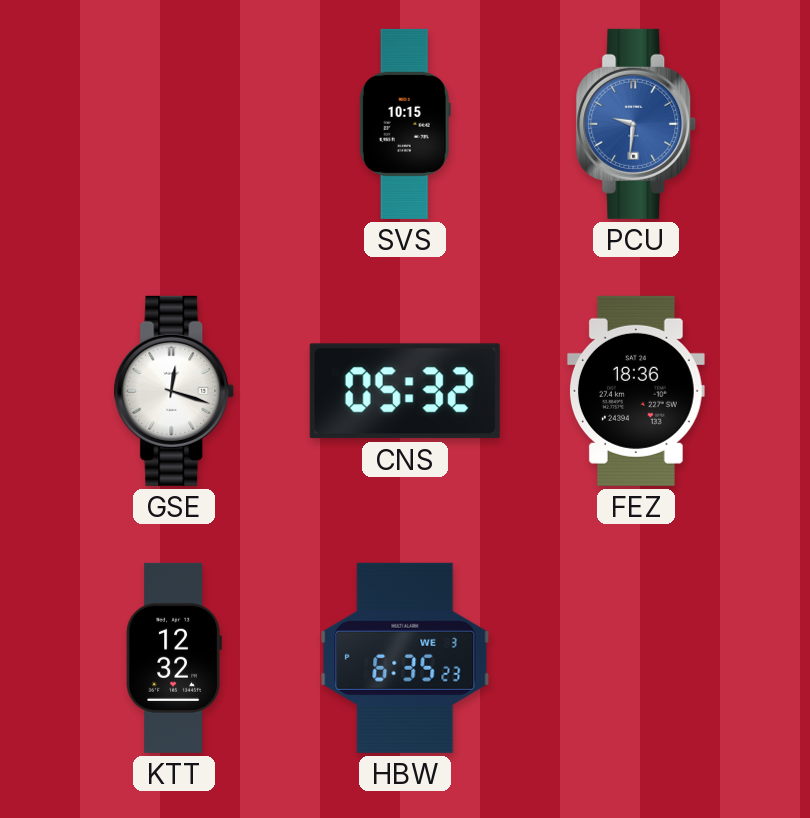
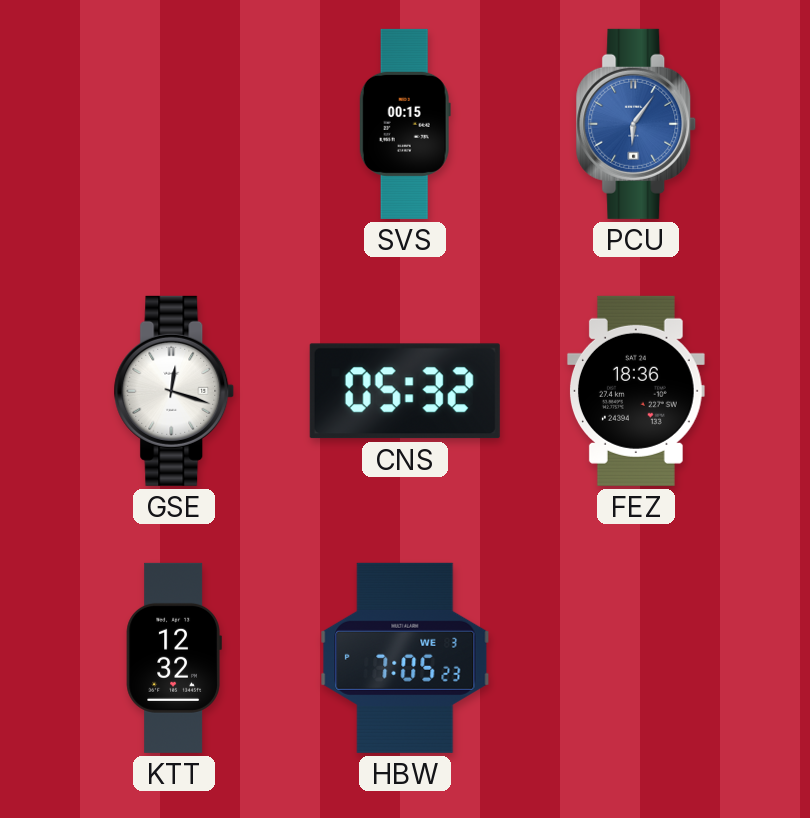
SVS: 10:15 -> 00:15 (405, 124)
PCU: 9:31 -> 6:06 (636, 124)
HBW: 6:35 -> 7:05 (405, 658)
